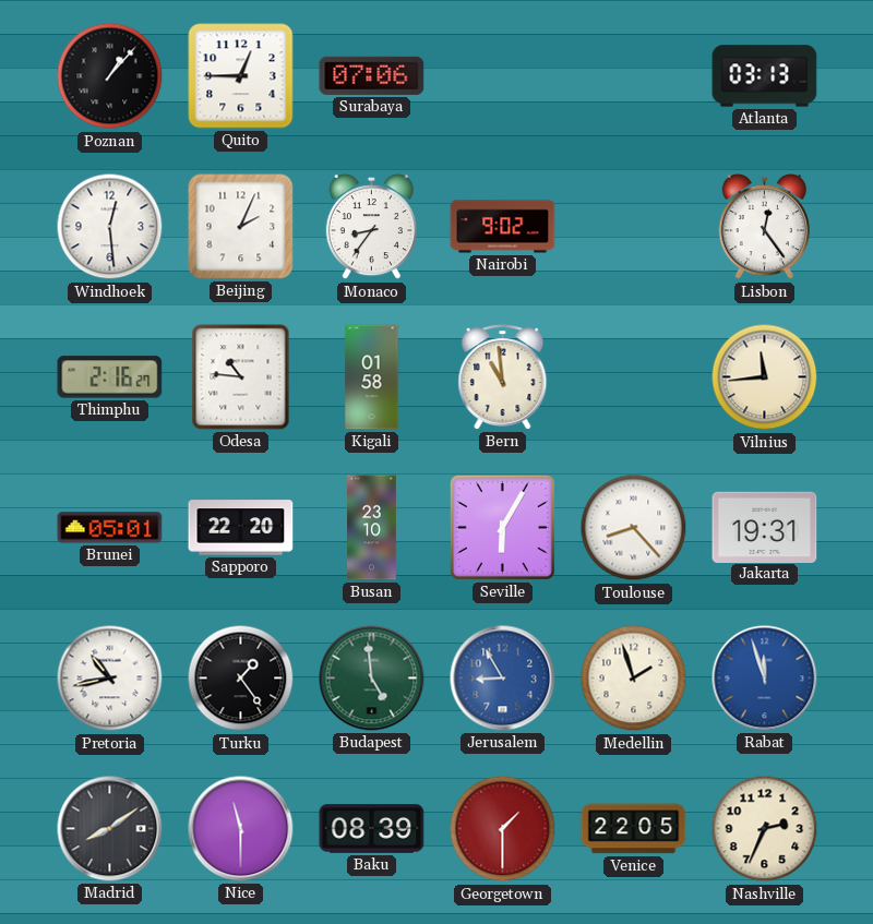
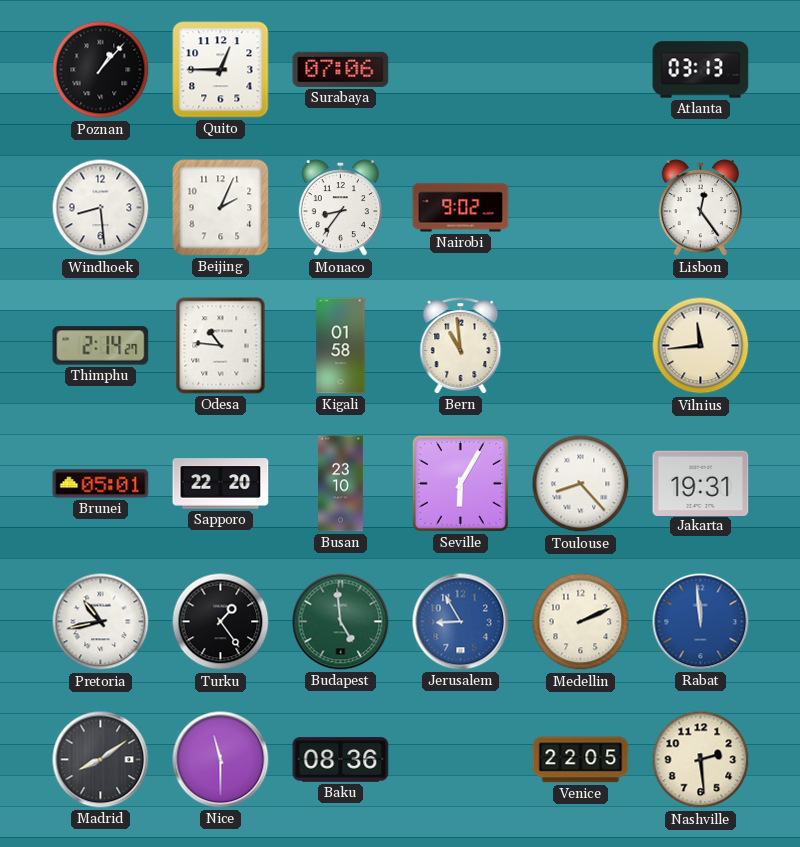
Windhoek: 12:29 -> 8:29 (101, 208)
Thimphu: 2:16 -> 2:14 (101, 346)
Medellin: 1:57 -> 2:11 (581, 622)
Rabat: 11:57 -> 11:59 (701, 622)
Baku: 08:39 -> 08:36 (341, 760)
Georgetown: 1:30 -> none (503, 829)
Nashville: 2:34 -> 2:29 (701, 760)
